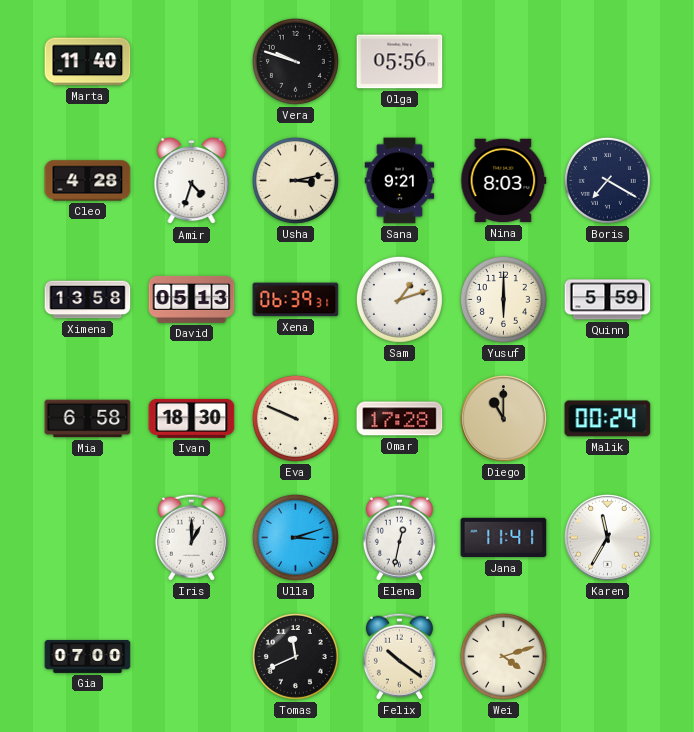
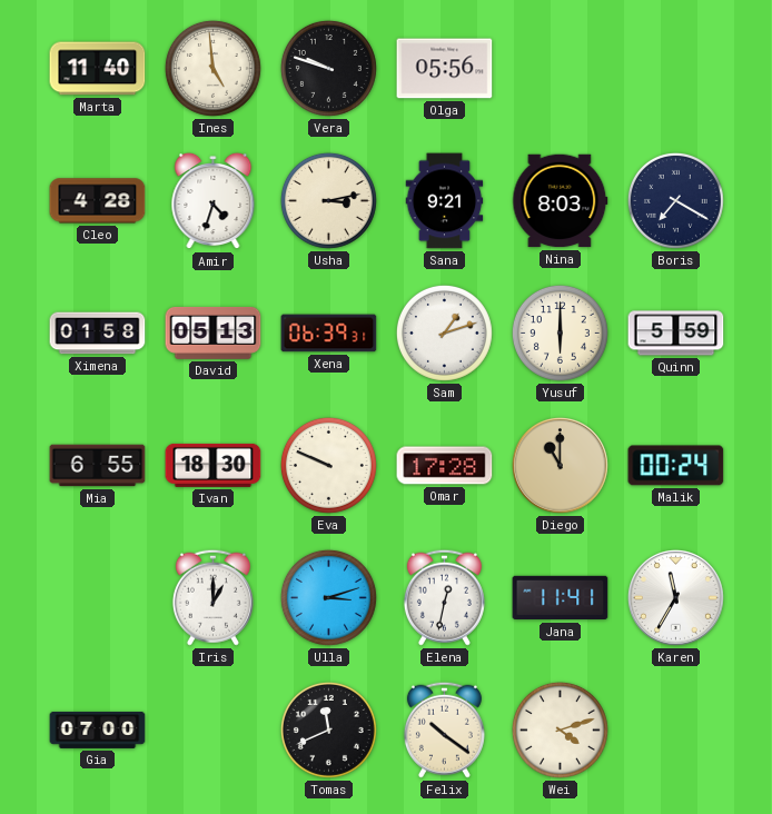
Ines: none -> 4:59 (212, 68)
Ximena: 13:58 -> 01:58 (98, 334)
Mia: 6:58 -> 6:55 (98, 466)
